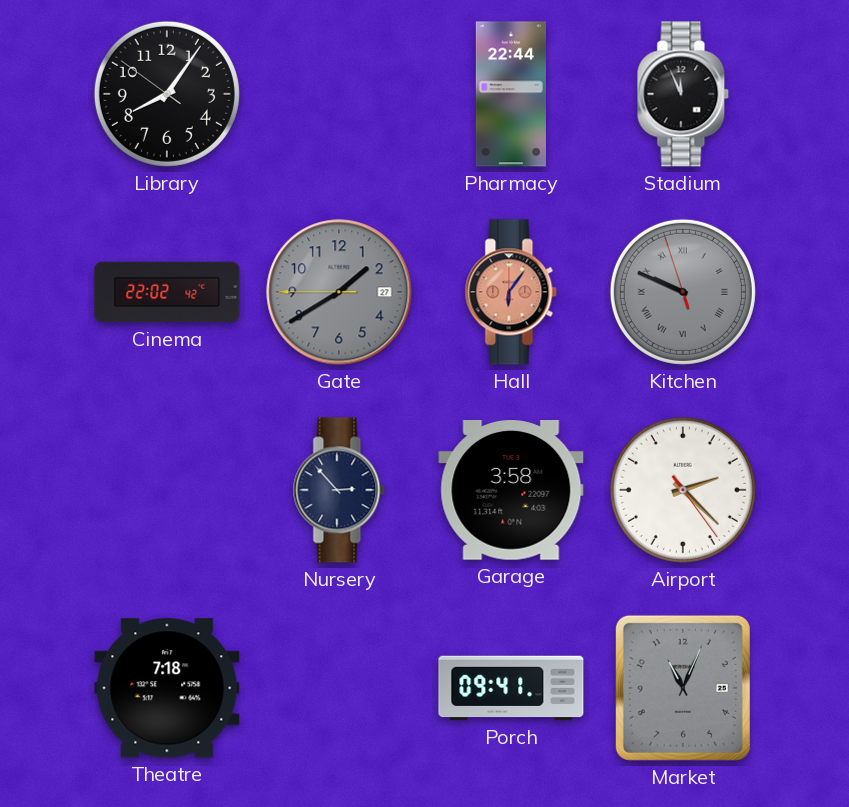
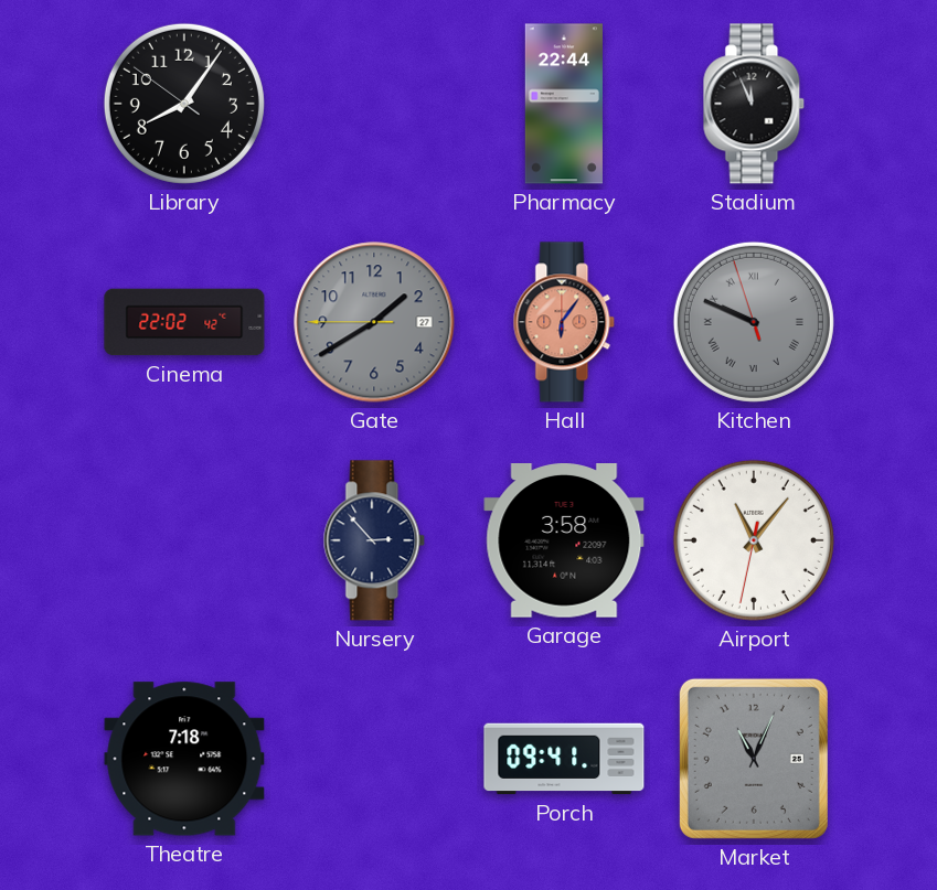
Airport: 2:22 -> 11:06 (754, 540)
